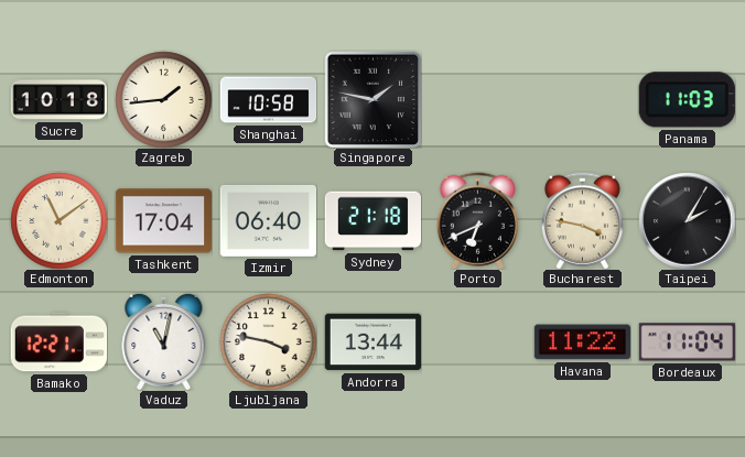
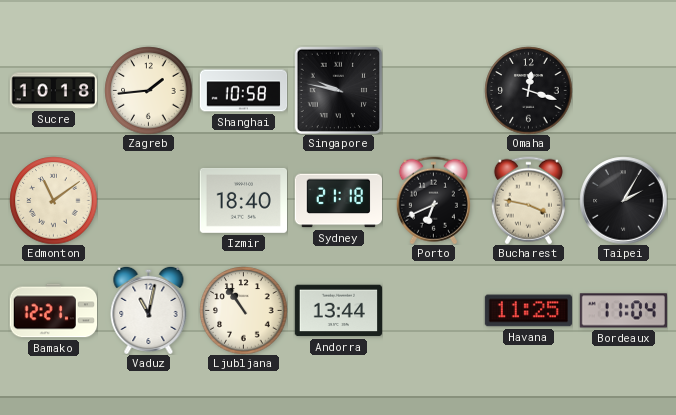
Singapore: 1:47 -> 9:47 (338, 90)
Omaha: none -> 12:18 (528, 90)
Panama: 11:03 -> none (687, 100)
Tashkent: 17:04 -> none (163, 221)
Izmir: 06:40 -> 18:40 (243, 200)
Ljubljana: 3:47 -> 10:54 (243, 310)
Havana: 11:22 -> 11:25 (528, 311)
